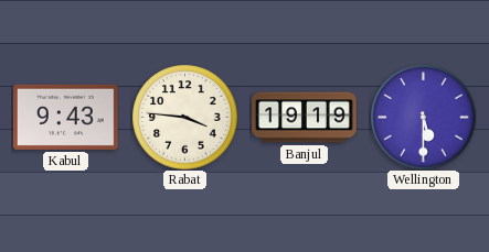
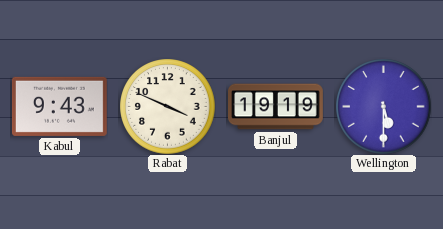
Rabat: 3:46 -> 3:49 (167, 106)
